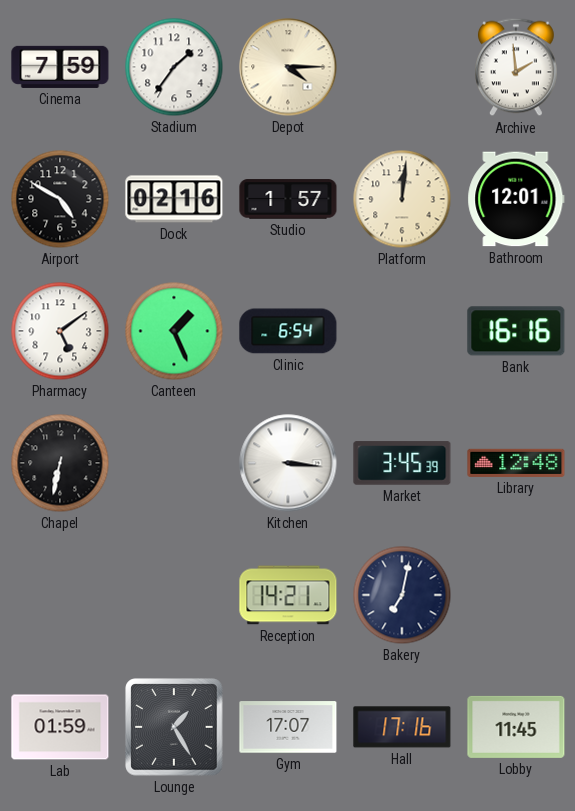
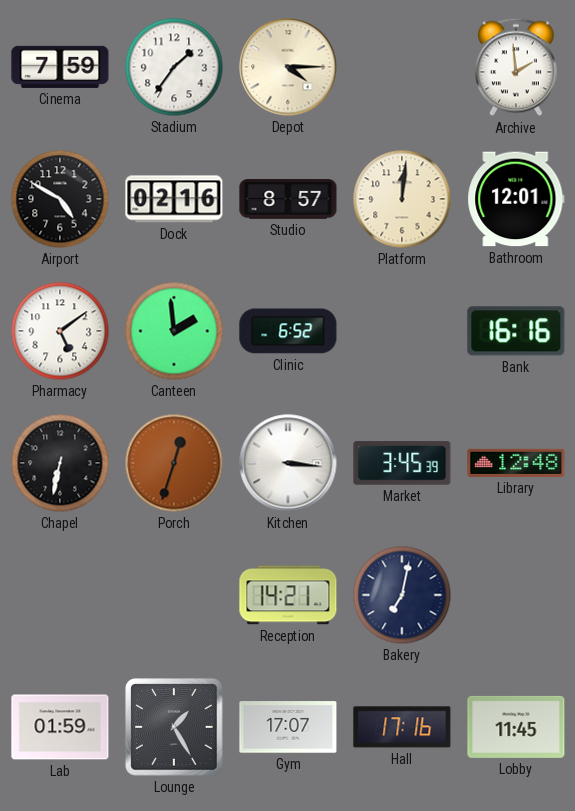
Studio: 1:57 -> 8:57 (288, 199)
Canteen: 1:26 -> 1:59 (174, 331)
Clinic: 6:54 -> 6:52 (288, 331)
Porch: none -> 12:33 (174, 463)
